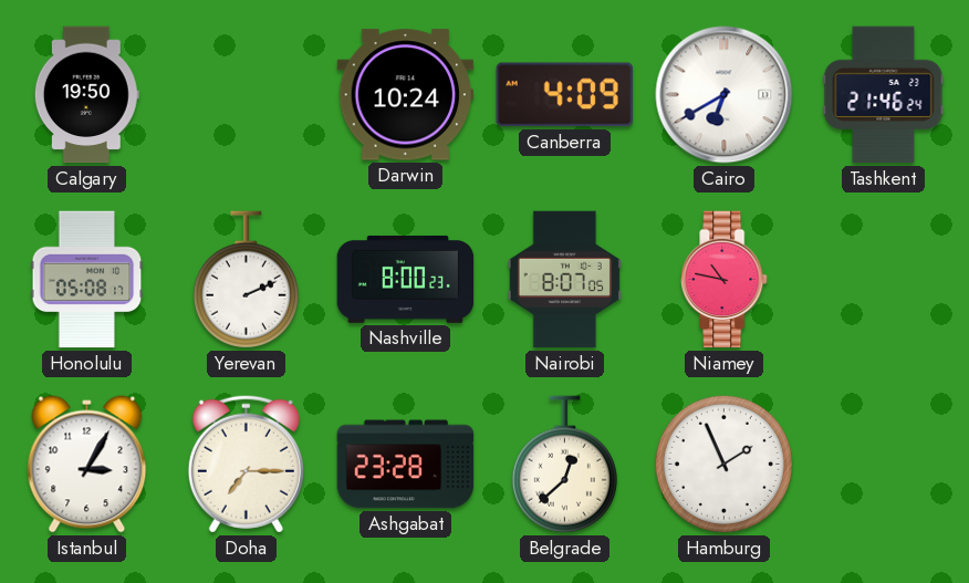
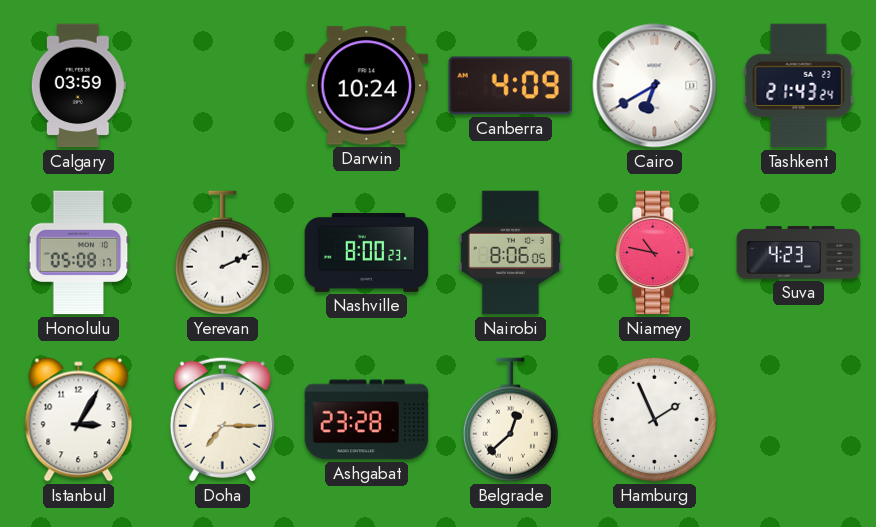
Calgary: 19:50 -> 03:59 (78, 86)
Tashkent: 21:46 -> 21:43 (799, 86)
Nairobi: 8:07 -> 8:06 (510, 253)
Suva: none -> 4:23 (799, 253)
